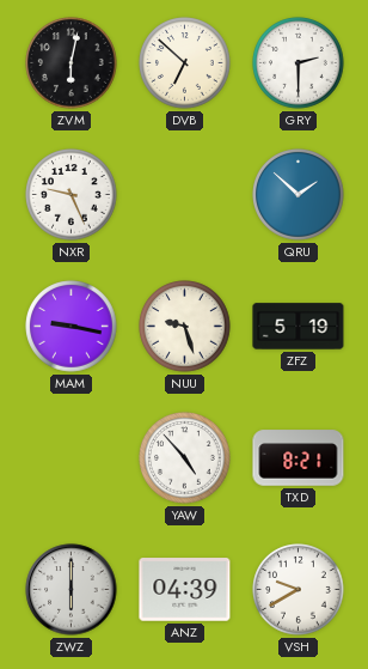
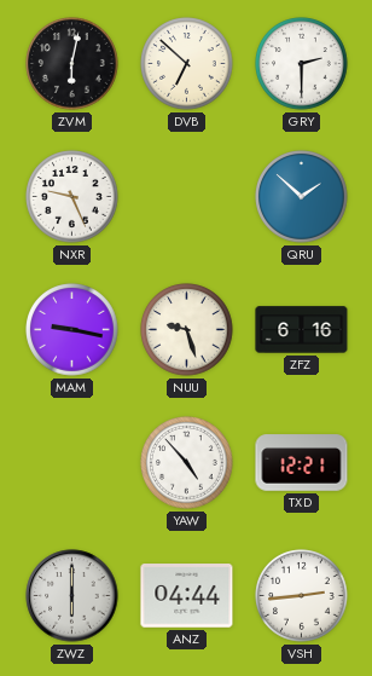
ZFZ: 5:19 -> 6:16 (302, 330)
TXD: 8:21 -> 12:21 (302, 463)
ANZ: 04:39 -> 04:44 (187, 596)
VSH: 9:40 -> 2:44 (302, 596)
